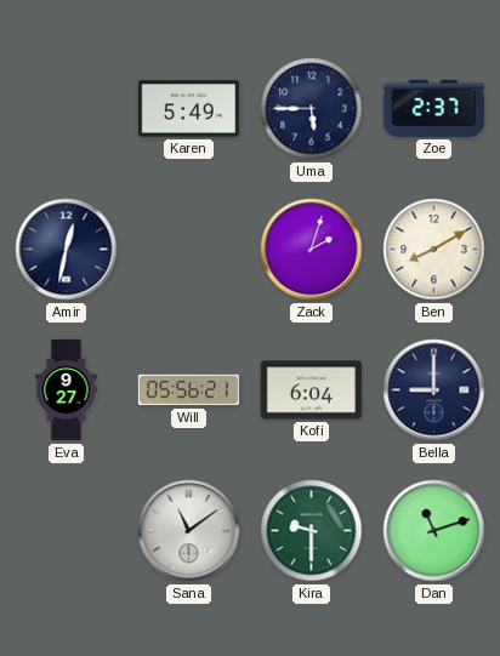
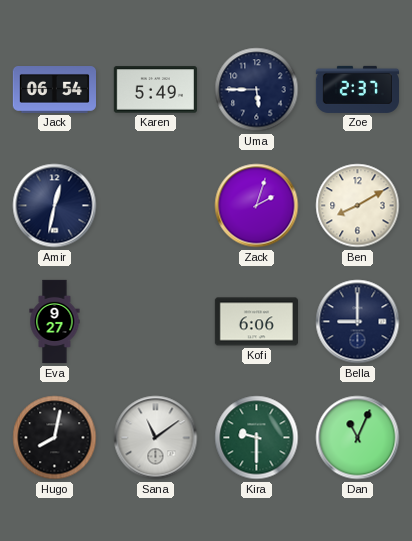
Jack: none -> 06:54 (54, 90)
Will: 05:56 -> none (188, 390)
Kofi: 6:04 -> 6:06 (256, 322)
Hugo: none -> 8:02 (55, 438)
Dan: 11:12 -> 11:04 (358, 438)
